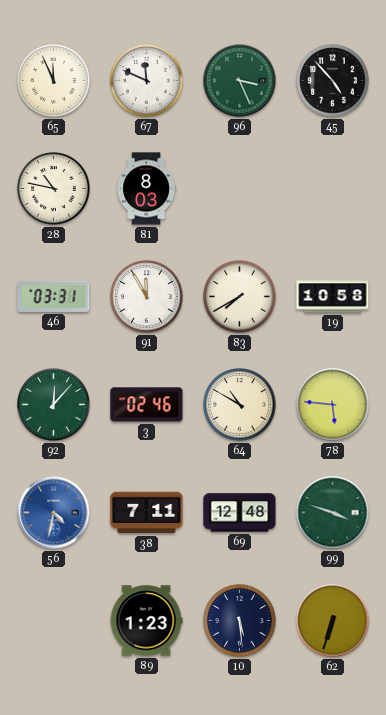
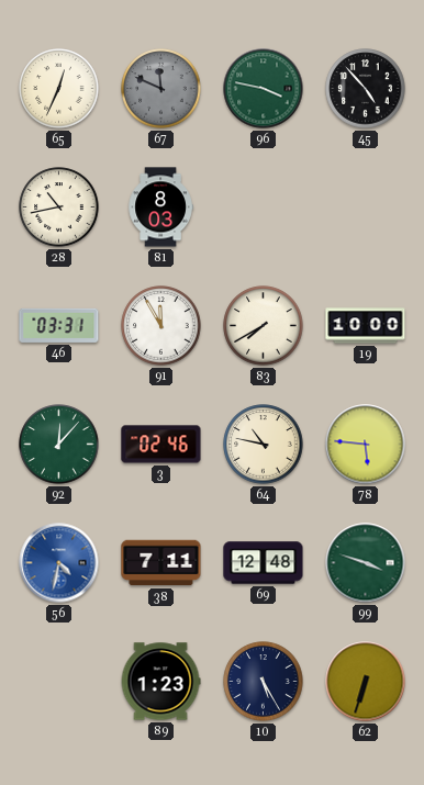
65: 11:56 -> 12:34 (59, 89)
67 dial: white -> grey (161, 89)
96: 3:26 -> 3:47 (264, 89)
28: 10:47 -> 10:43 (59, 208)
19: 10:58 -> 10:00 (366, 326)
64: 10:50 -> 10:47 (264, 445)
10: 5:29 -> 5:25 (264, 682)
